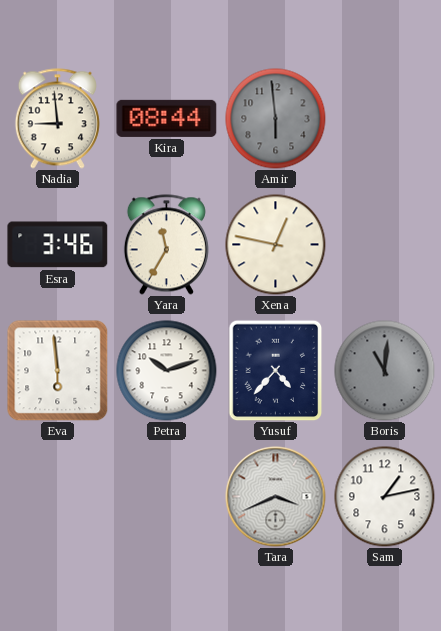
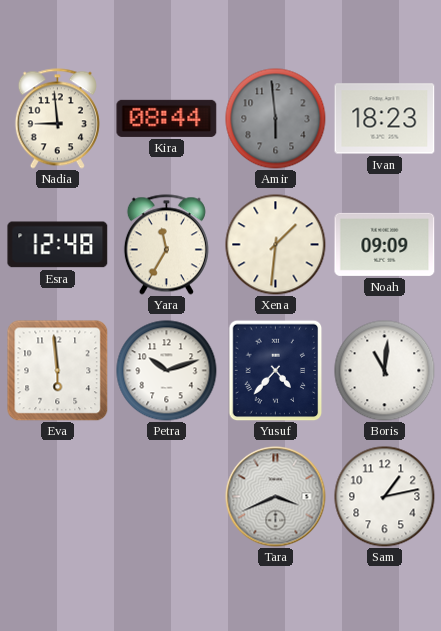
Ivan: none -> 18:23 (385, 119)
Esra: 3:46 -> 12:48 (58, 245)
Xena: 12:47 -> 1:31 (276, 245)
Noah: none -> 09:09 (385, 244)
Boris dial: grey -> white (385, 371)
